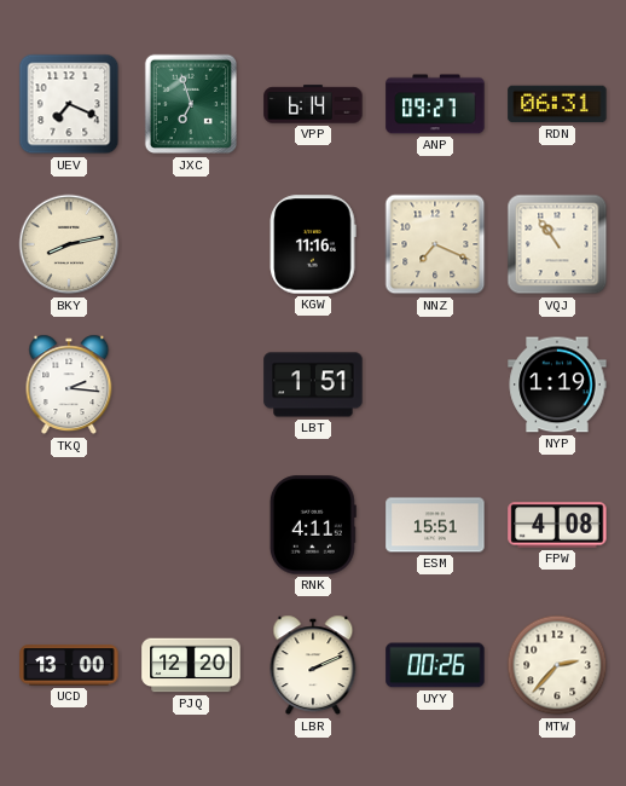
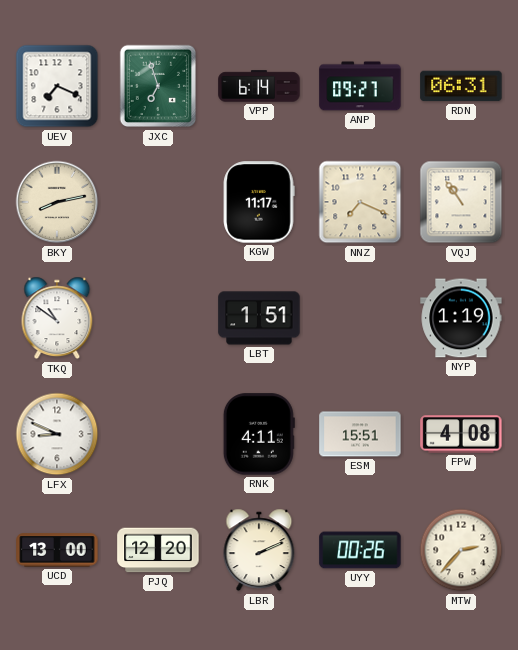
KGW: 11:16 -> 11:17 (259, 202)
TKQ: 2:16 -> 10:51 (57, 318)
LFX: none -> 8:49 (57, 434)
